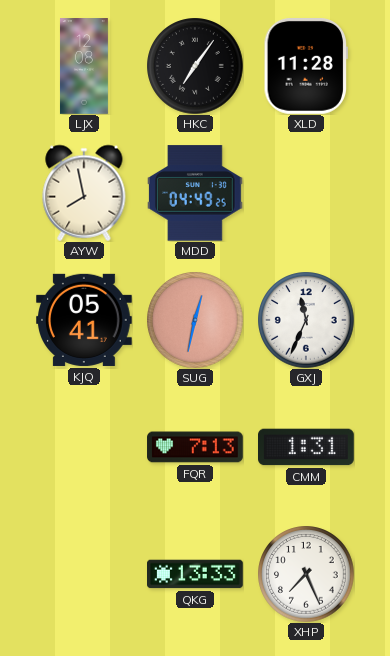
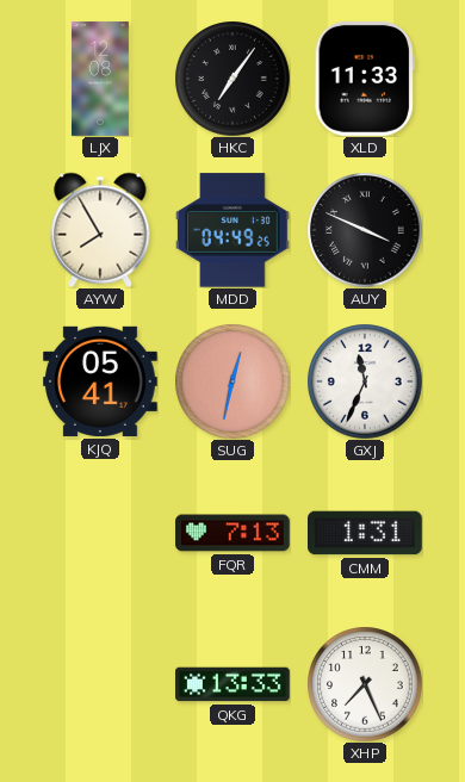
XLD: 11:28 -> 11:33 (364, 80)
AYW: 7:58 -> 7:55 (100, 230)
AUY: none -> 3:49 (365, 230)
